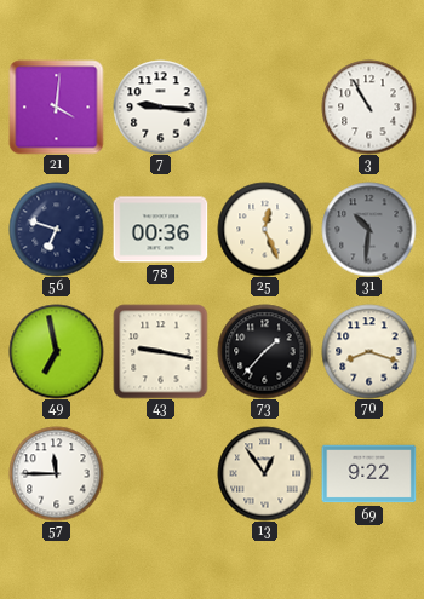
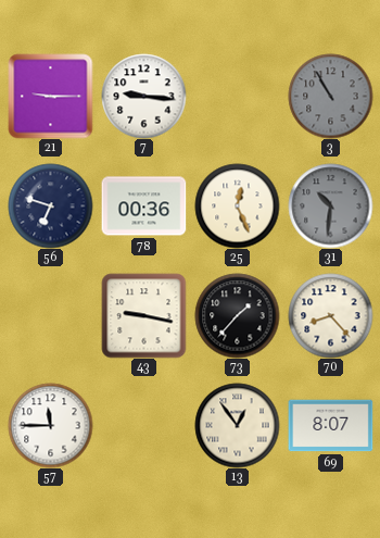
21: 4:01 -> 9:15 (50, 96)
3 dial: white -> grey (330, 96)
49: 6:58 -> none (56, 351)
70: 8:18 -> 8:23 (330, 315)
69: 9:22 -> 8:07 (330, 426)
